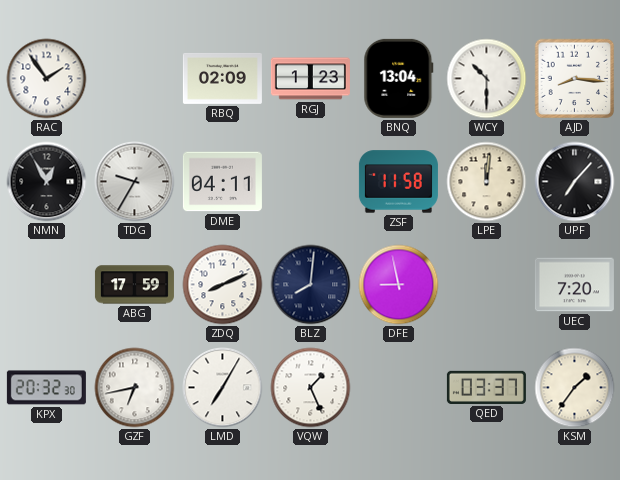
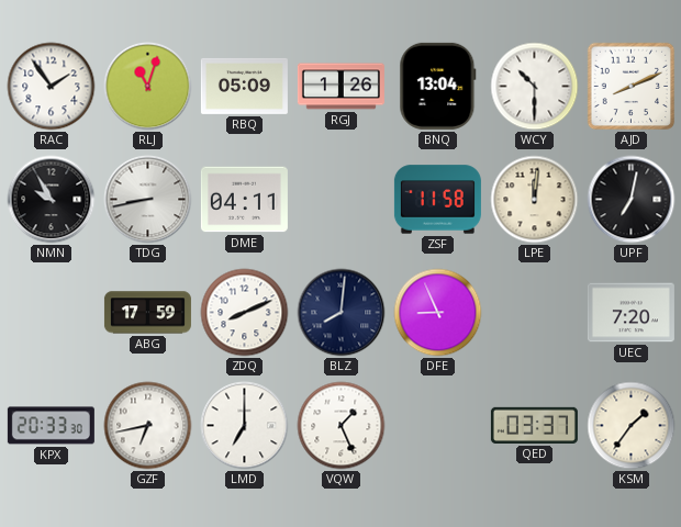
RLJ: none -> 11:03 (148, 87)
RBQ: 02:09 -> 05:09 (244, 86)
RGJ: 1:23 -> 1:26 (340, 87)
AJD: 8:16 -> 8:11 (632, 87)
NMN: 12:55 -> 9:55 (52, 200)
TDG: 9:35 -> 8:43 (148, 200)
UPF: 7:07 -> 7:02 (632, 200)
DFE: 8:58 -> 8:56 (438, 313)
KPX: 20:32 -> 20:33 (51, 426)
LMD: 7:05 -> 7:00 (245, 426)
